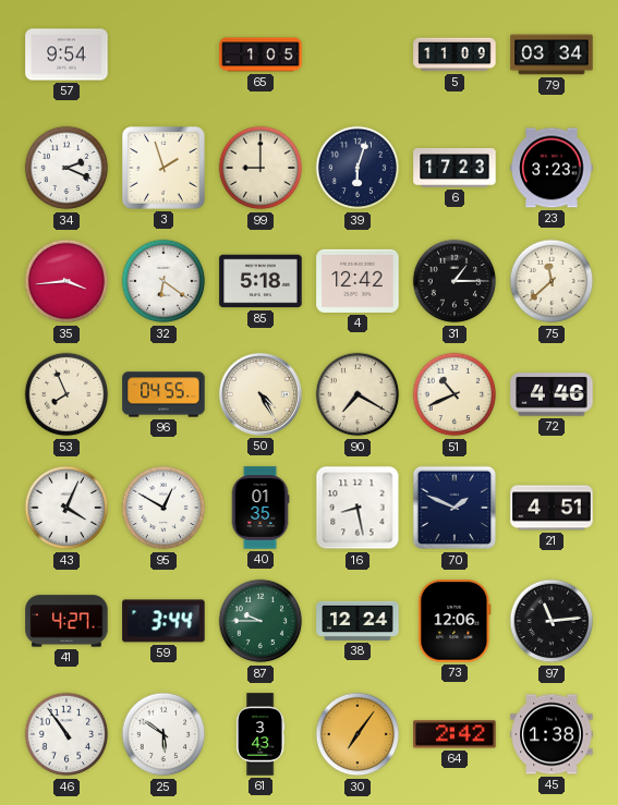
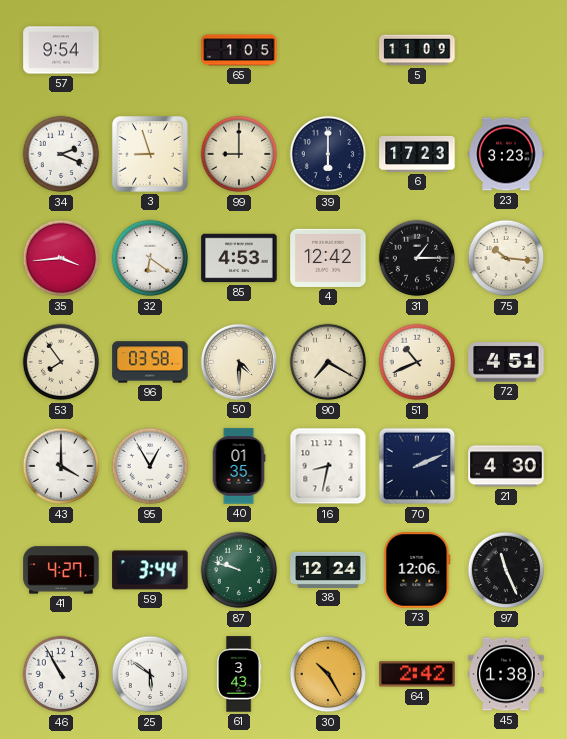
79: 03:34 -> none (552, 54)
3: 1:57 -> 8:57 (151, 155)
39: 6:03 -> 6:00 (328, 154)
85: 5:18 -> 4:53 (239, 258)
75: 11:38 -> 10:16 (506, 258)
53: 7:56 -> 7:54 (61, 362)
96: 04:55 -> 03:58 (150, 362)
50: 4:25 -> 4:30 (239, 362)
72: 4:46 -> 4:51 (506, 362)
43: 4:04 -> 4:00 (61, 466)
95: 12:50 -> 12:55 (150, 466)
16: 8:28 -> 8:32 (328, 466)
70: 1:49 -> 2:11 (417, 466)
21: 4:51 -> 4:30 (506, 466)
87: 9:45 -> 9:48 (239, 570)
97: 11:14 -> 11:26 (506, 570)
46: 10:54 -> 10:55 (61, 674)
30: 7:06 -> 10:25 (328, 674)
